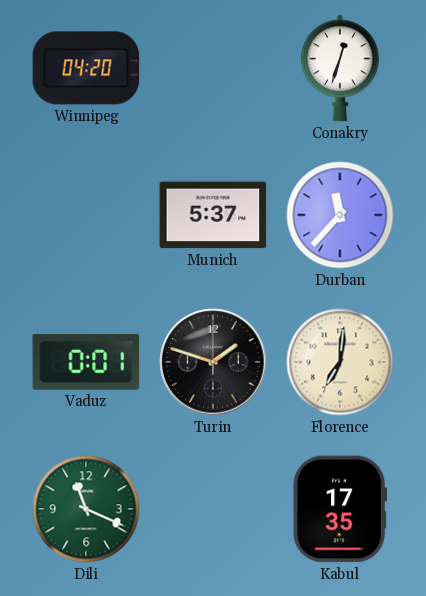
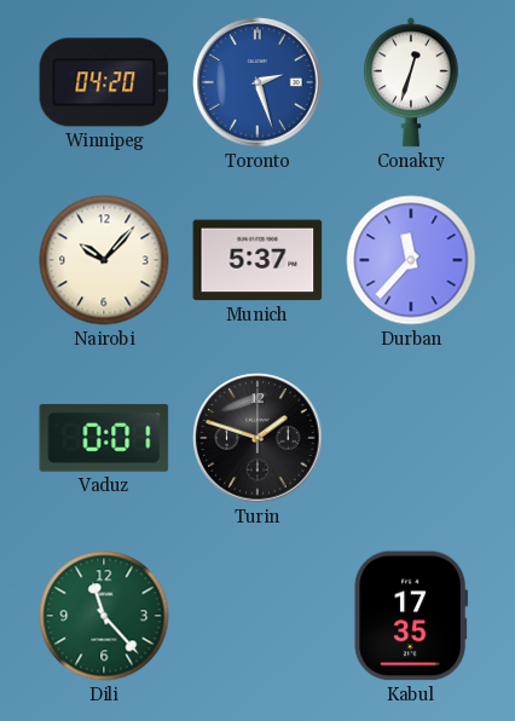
Toronto: none -> 2:27 (257, 82)
Nairobi: none -> 10:07 (104, 260)
Florence: 7:01 -> none (340, 362)
Dili: 11:19 -> 11:23 (104, 616)
